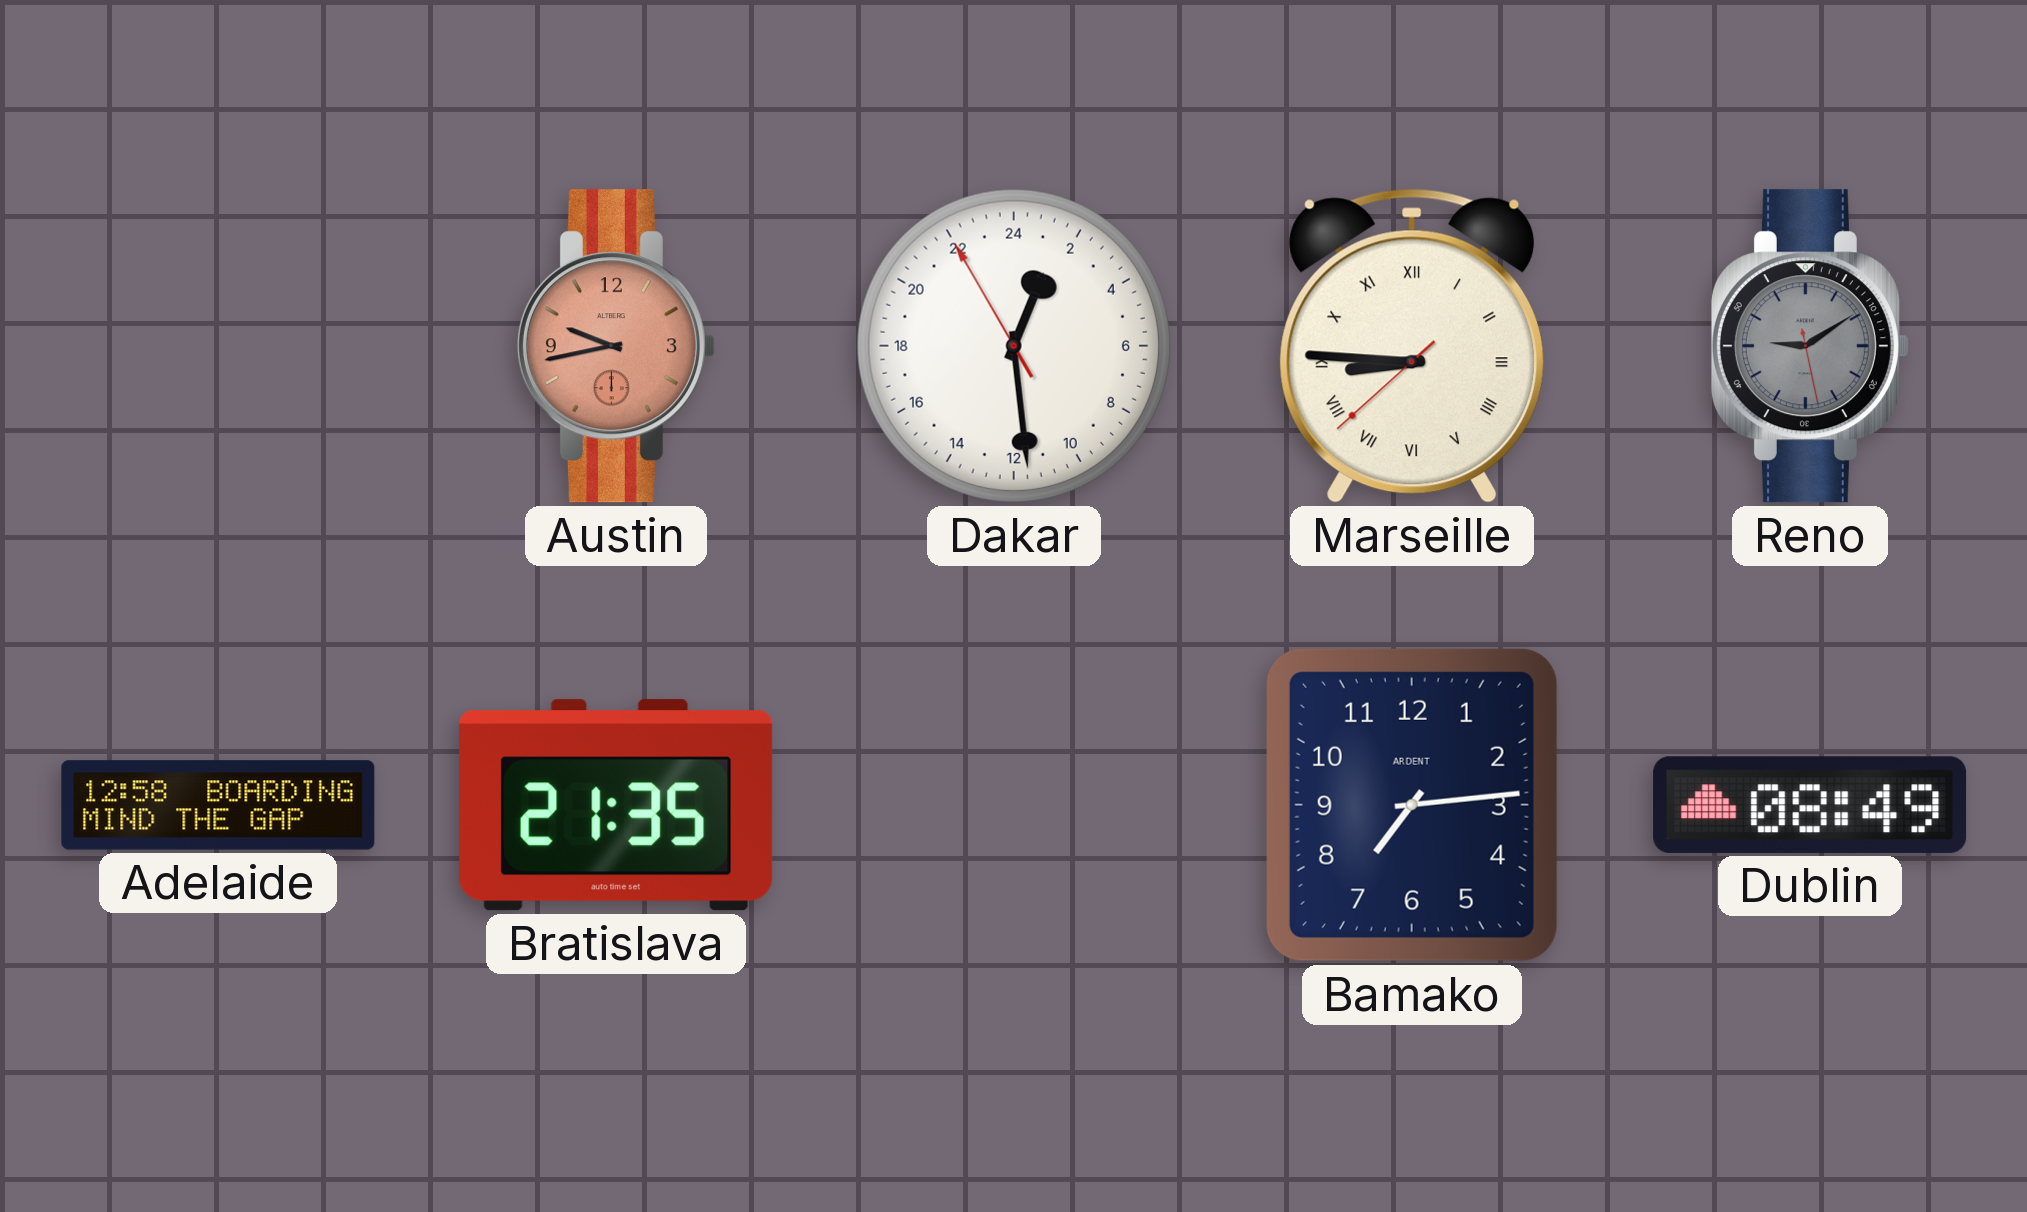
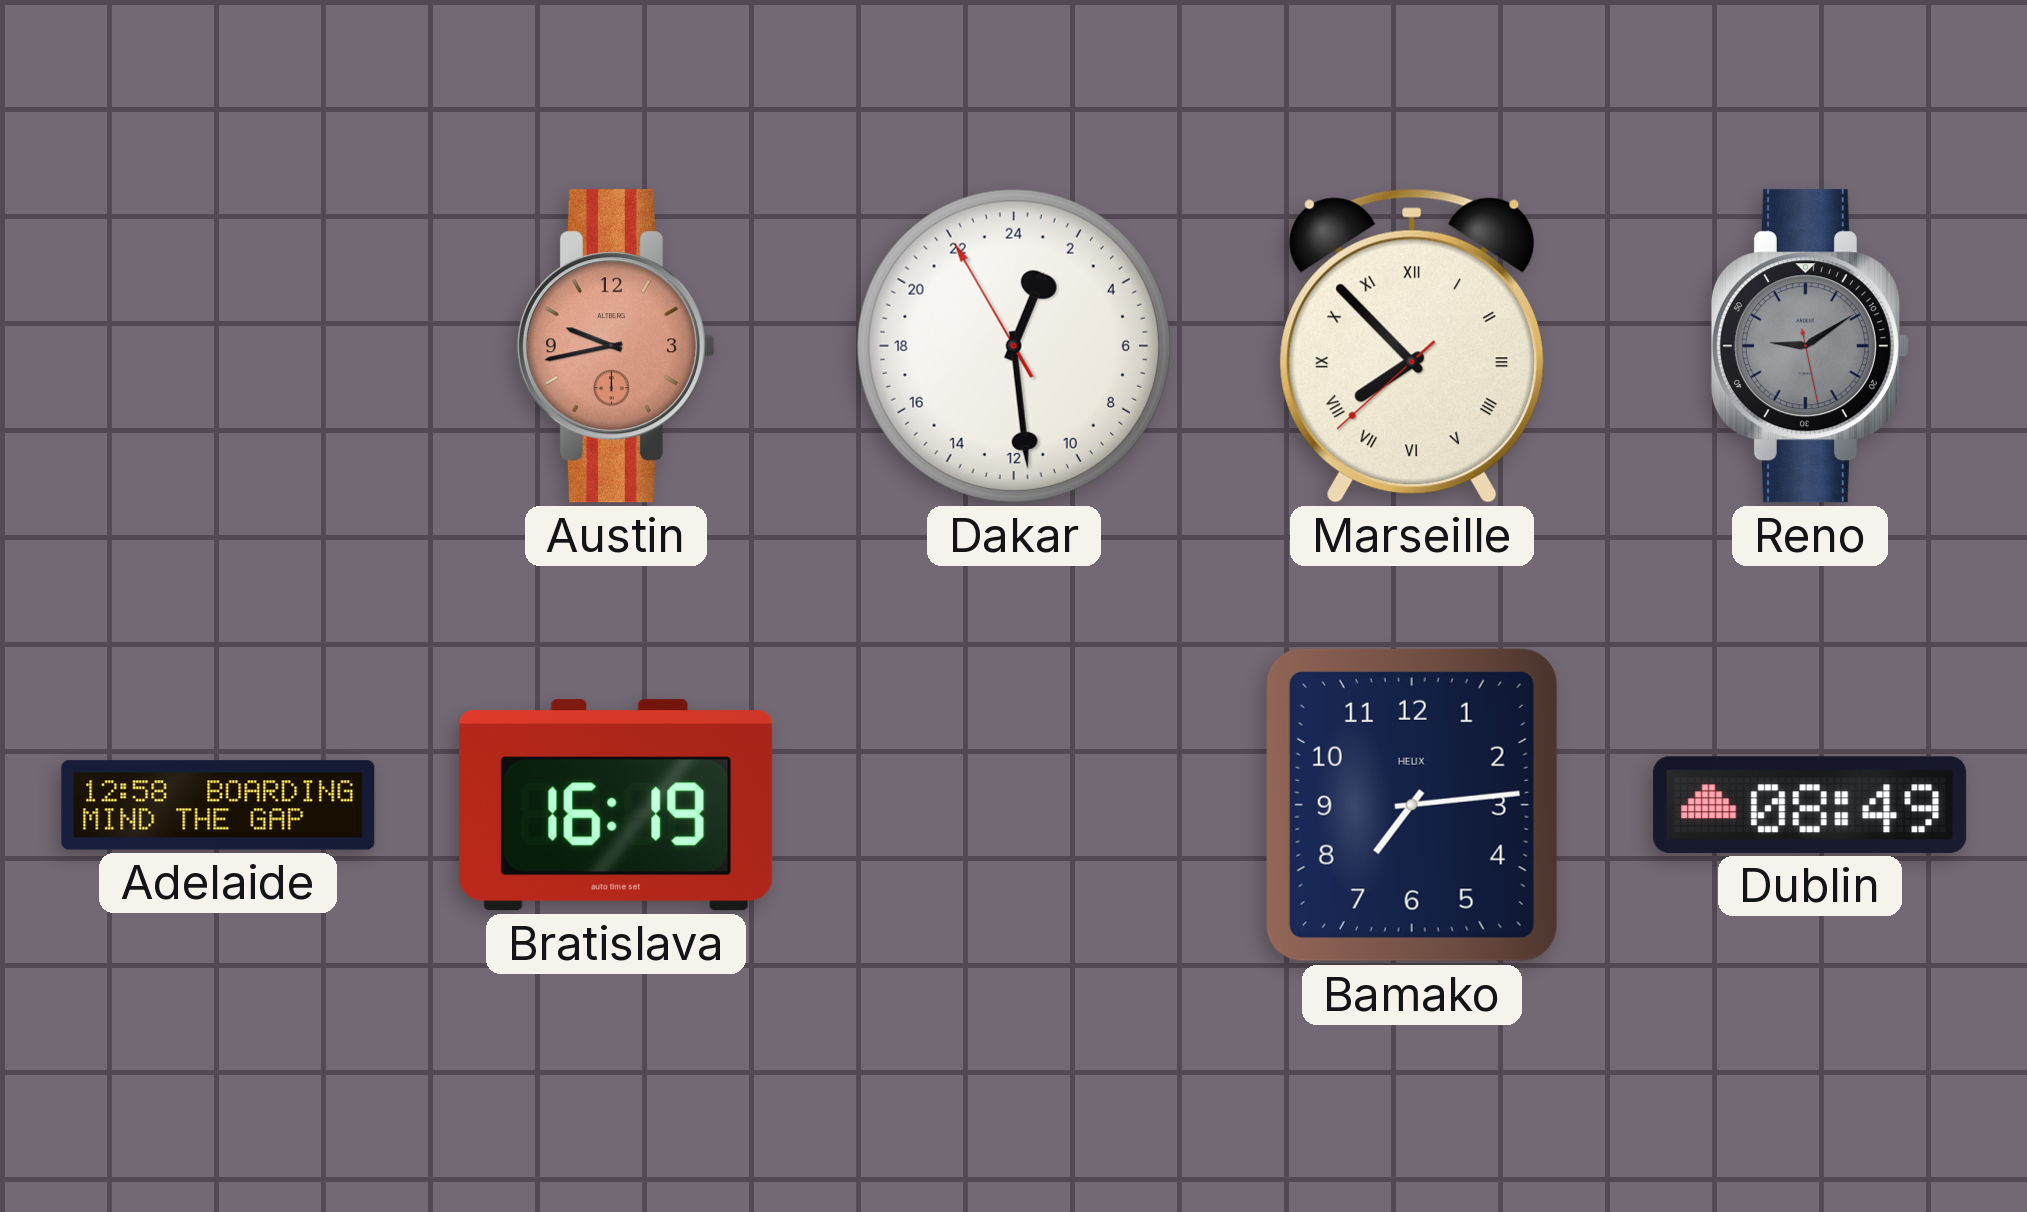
Marseille: 8:45 -> 7:52 (1411, 346)
Bratislava: 21:35 -> 16:19 (616, 805)
Bamako brand: ARDENT -> HELIX (1412, 805)
